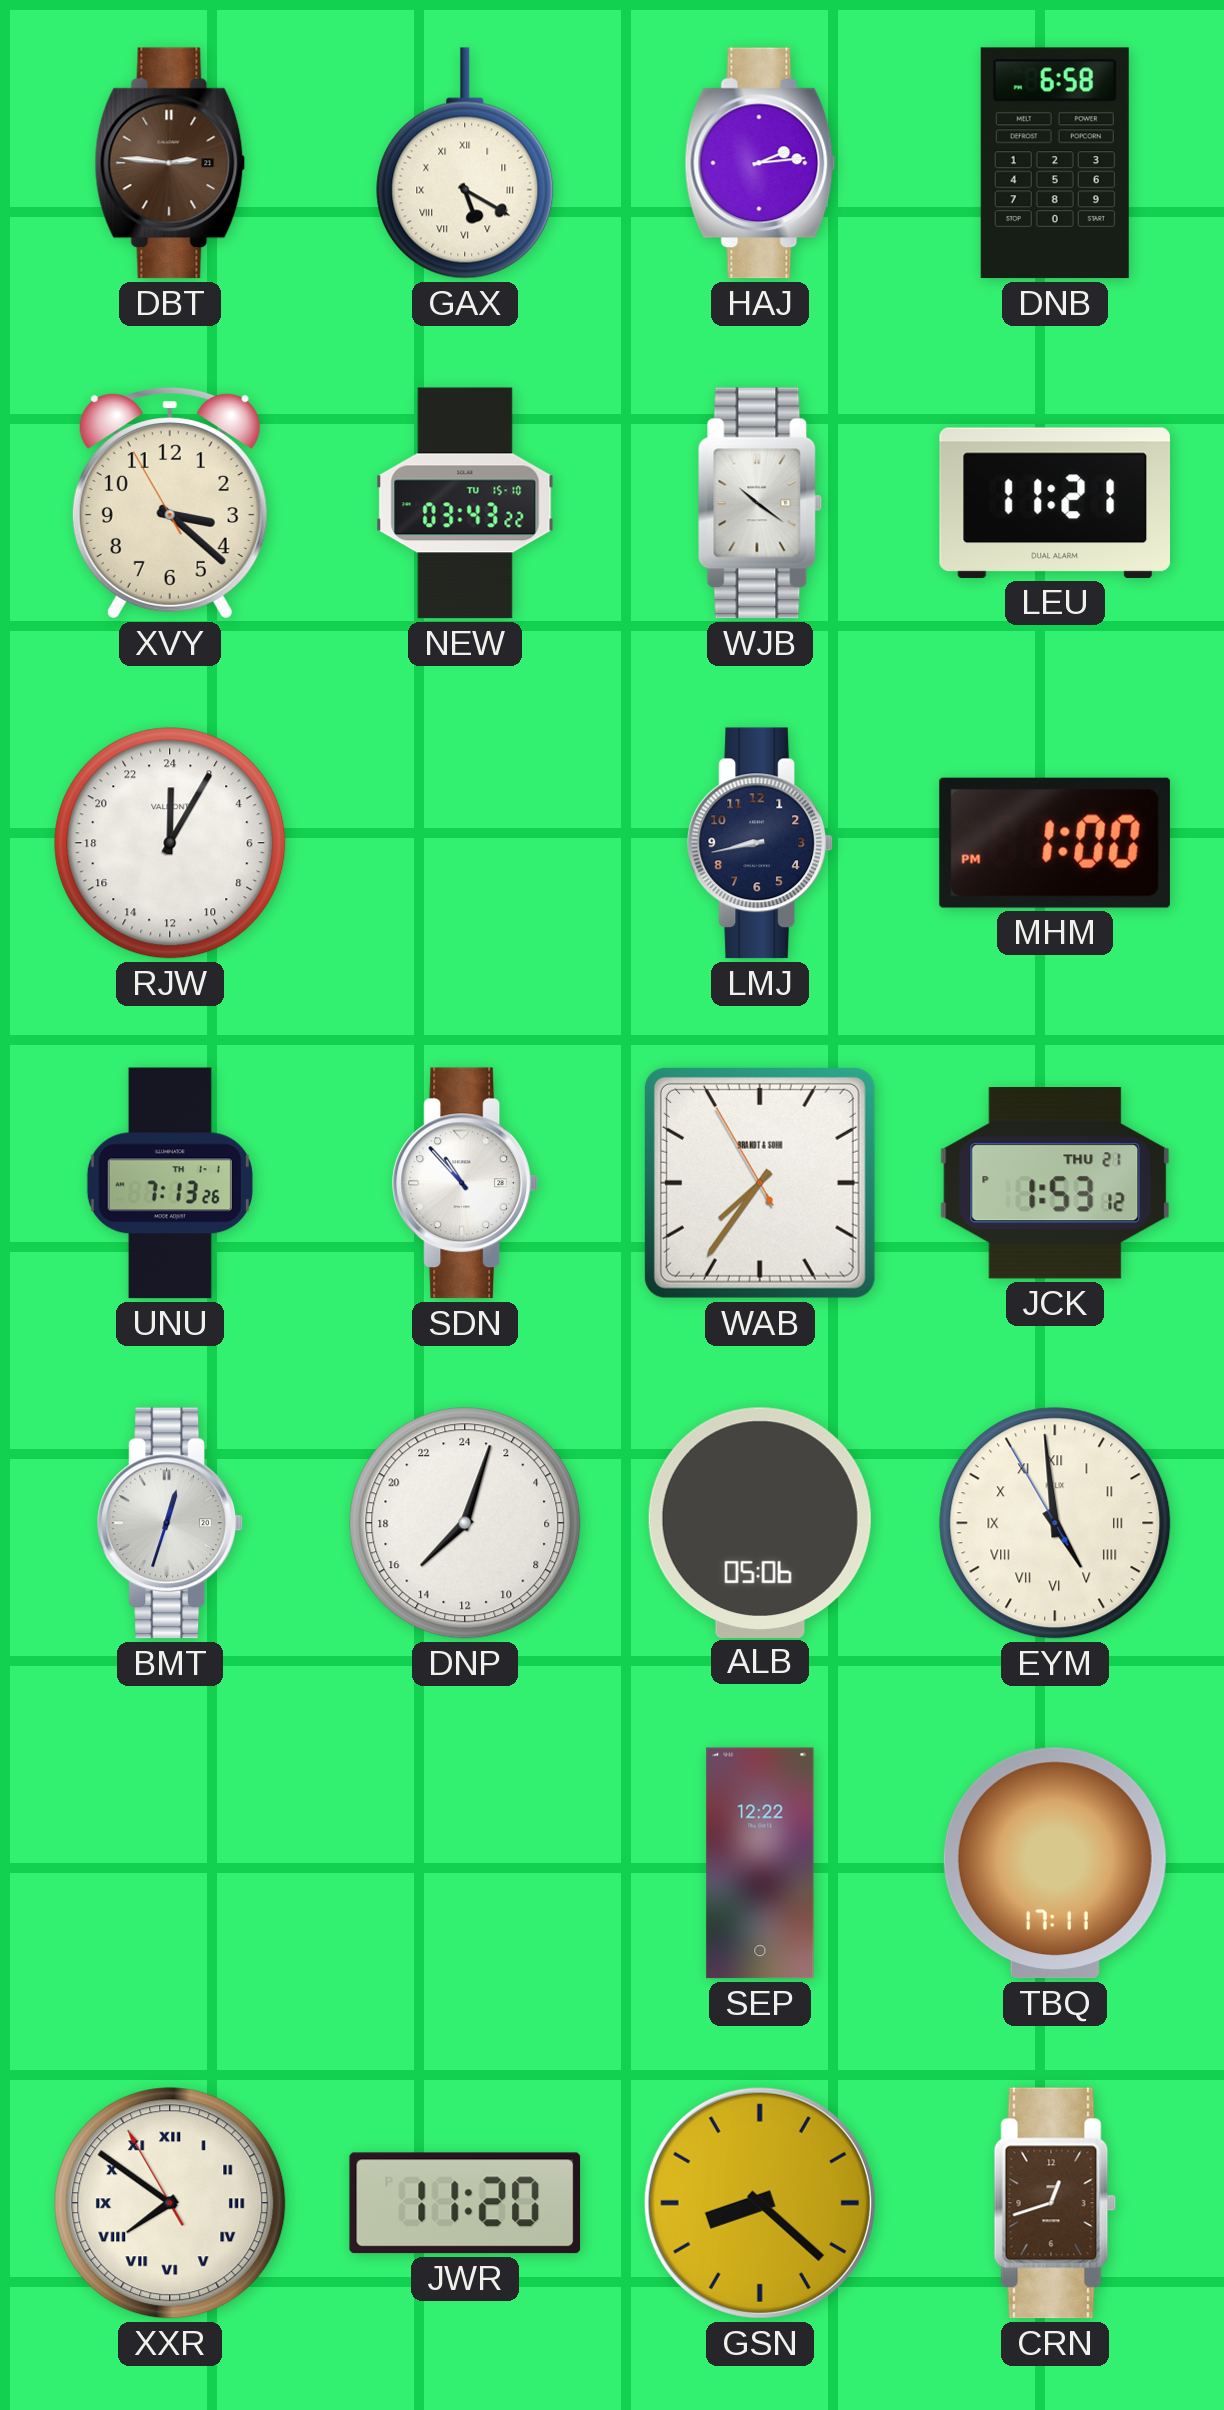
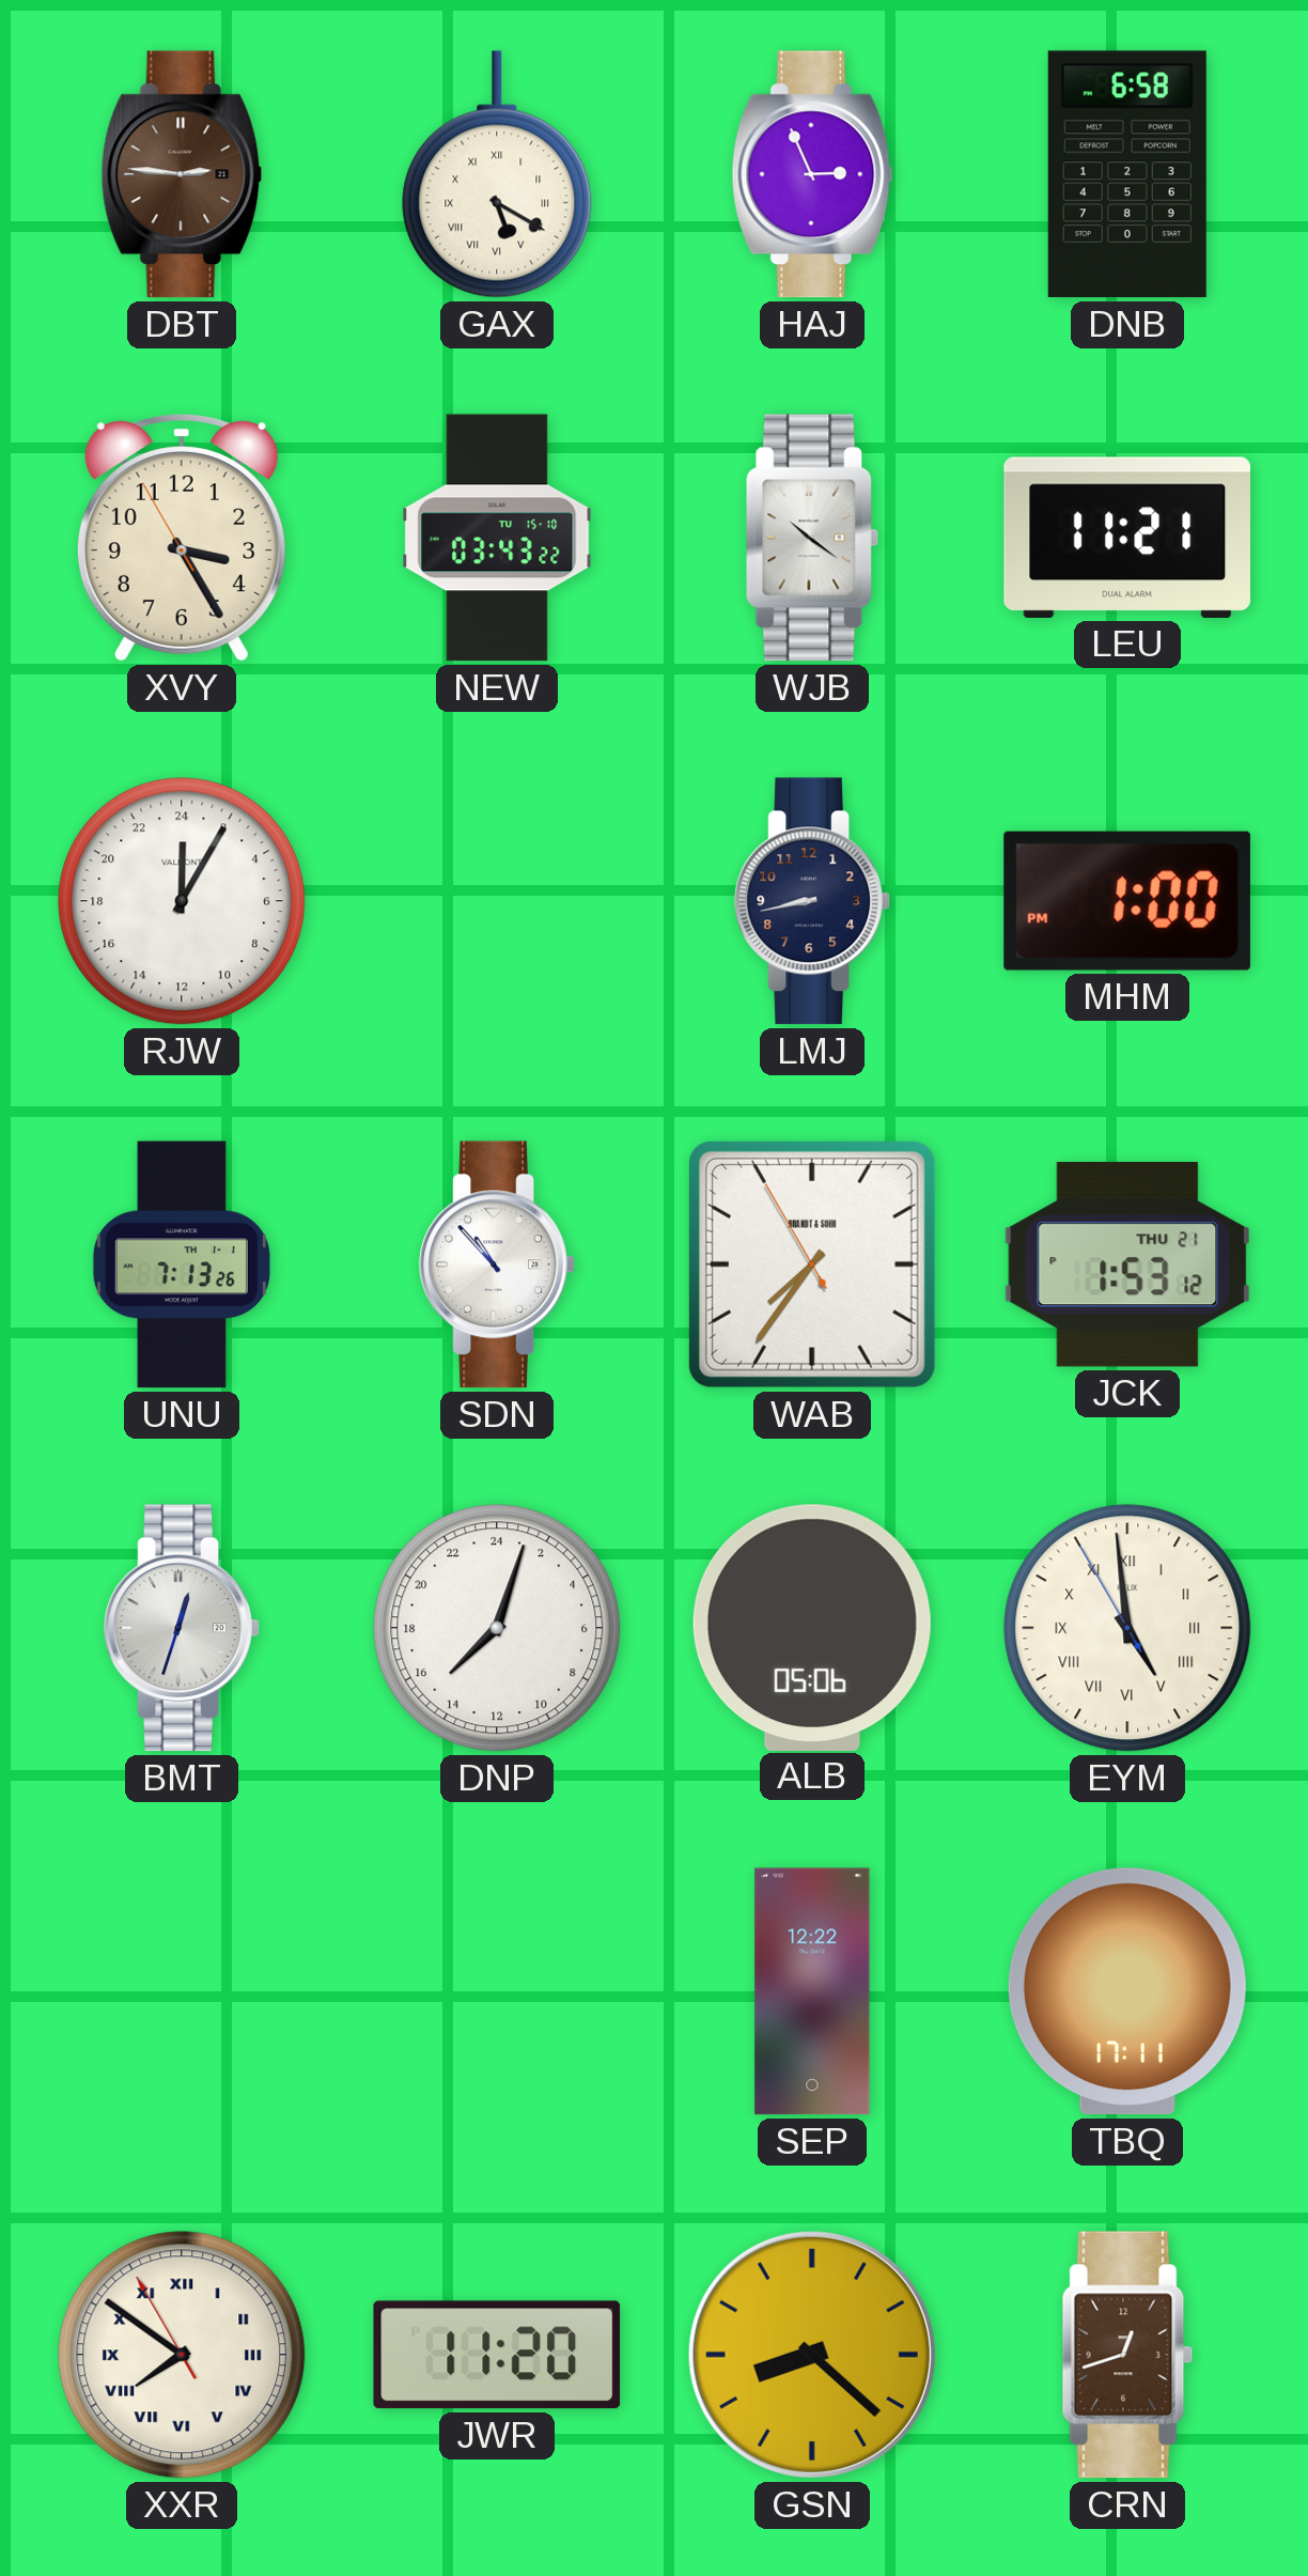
HAJ: 2:14 -> 2:56 (812, 174)
XVY: 3:21 -> 3:24 (182, 538)
